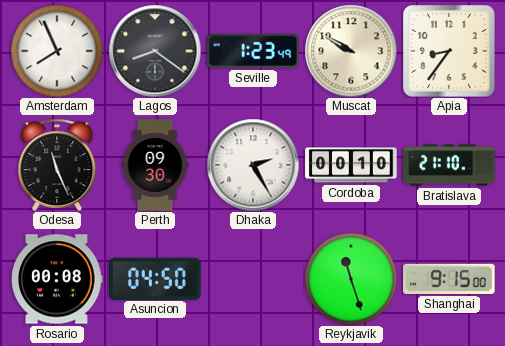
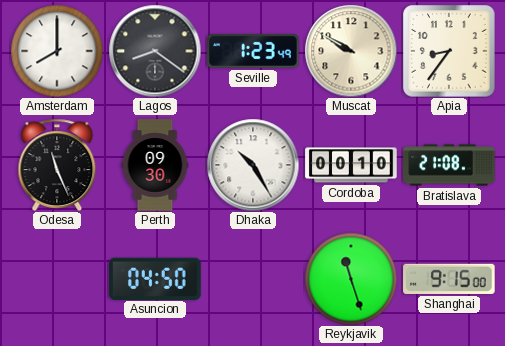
Amsterdam: 7:56 -> 8:00 (57, 51)
Dhaka: 2:25 -> 10:25 (253, 165)
Bratislava: 21:10 -> 21:08 (449, 165)
Rosario: 00:08 -> none (57, 279)
